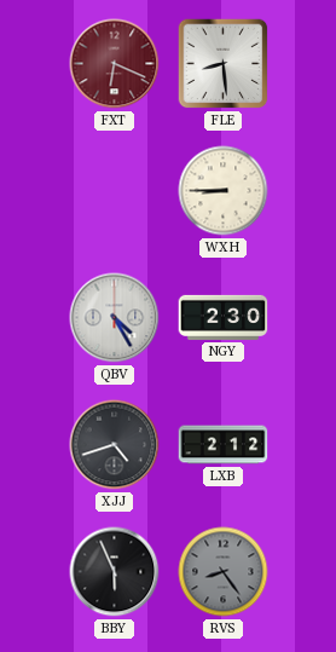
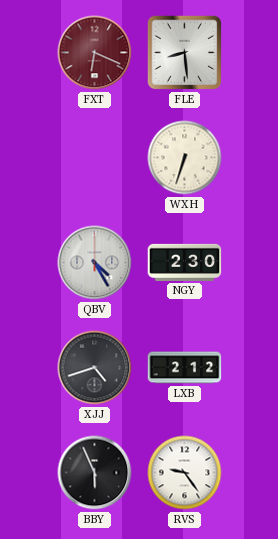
WXH: 8:45 -> 6:33 (185, 158)
RVS: 8:24 -> 9:24 (185, 473)
RVS dial: grey -> white (185, 473)
